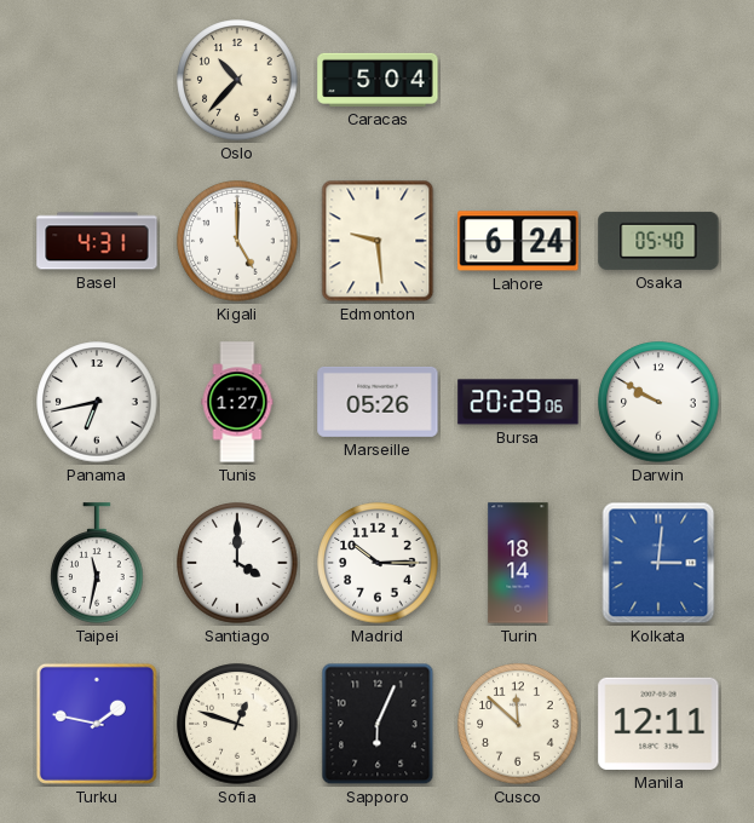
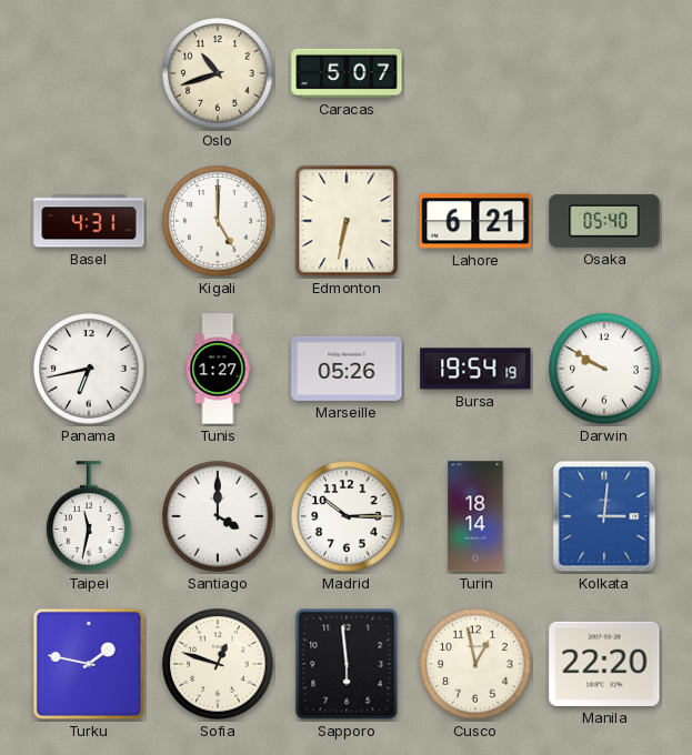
Oslo: 10:37 -> 10:42 (218, 73)
Caracas: 5:04 -> 5:07 (347, 73)
Edmonton: 9:29 -> 6:32 (347, 221)
Lahore: 6:24 -> 6:21 (475, 221)
Bursa: 20:29 -> 19:54 (475, 369)
Sapporo: 6:04 -> 5:59 (347, 664)
Cusco: 11:52 -> 12:58 (475, 664)
Manila: 12:11 -> 22:20 (604, 664)
